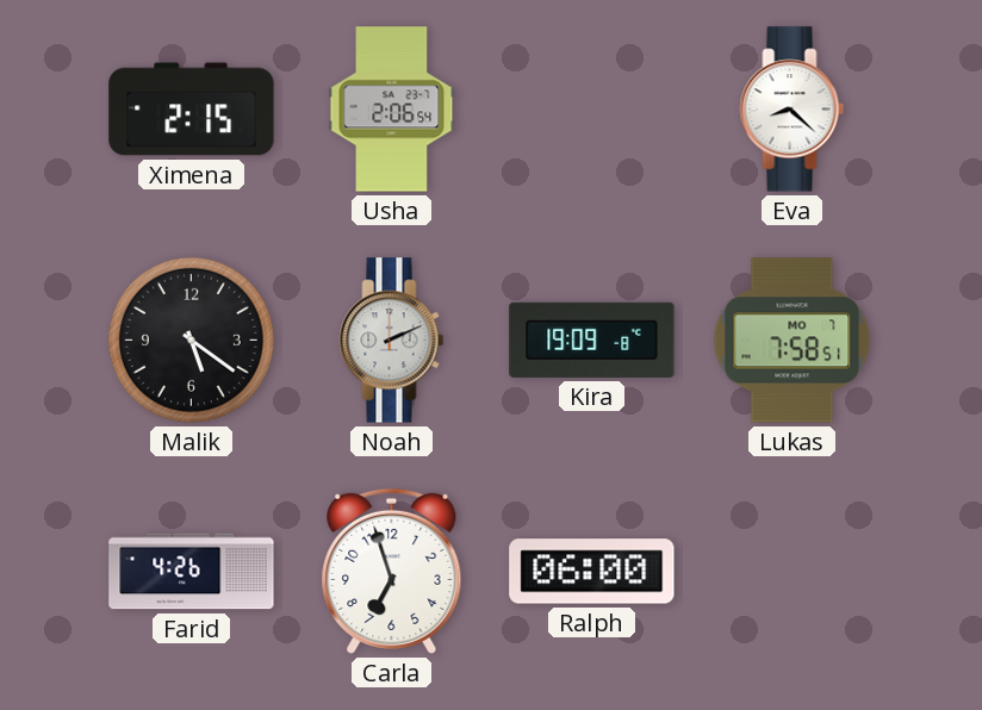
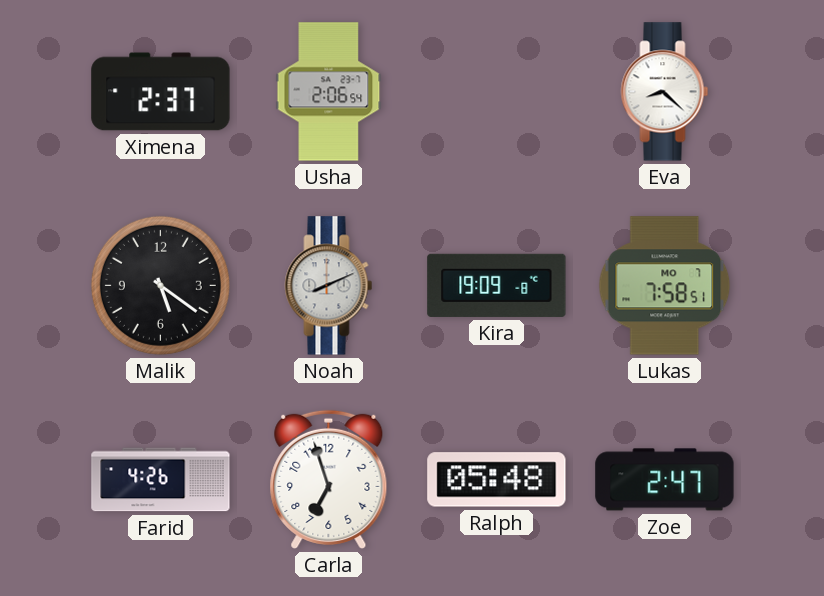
Ximena: 2:15 -> 2:37 (161, 92)
Noah: 2:11 -> 8:11 (329, 286)
Ralph: 06:00 -> 05:48 (497, 480)
Zoe: none -> 2:47 (665, 480)
